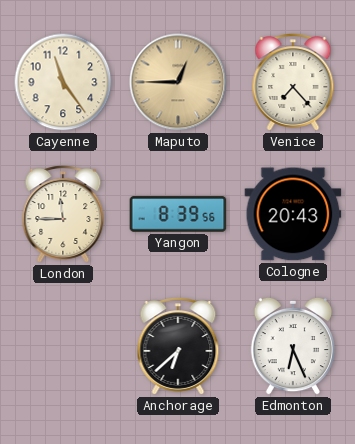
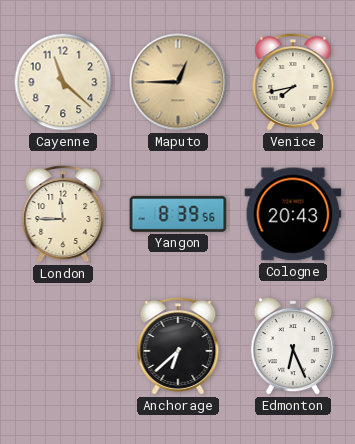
Cayenne: 11:24 -> 11:22 (63, 82)
Venice: 7:23 -> 7:43 (293, 83)
